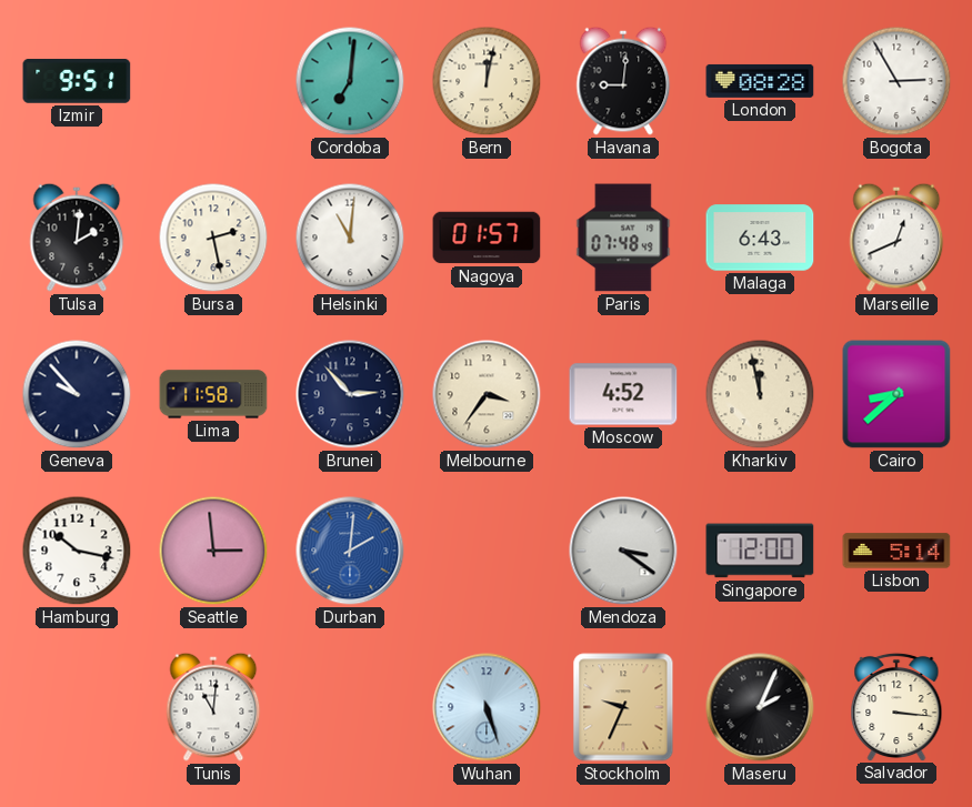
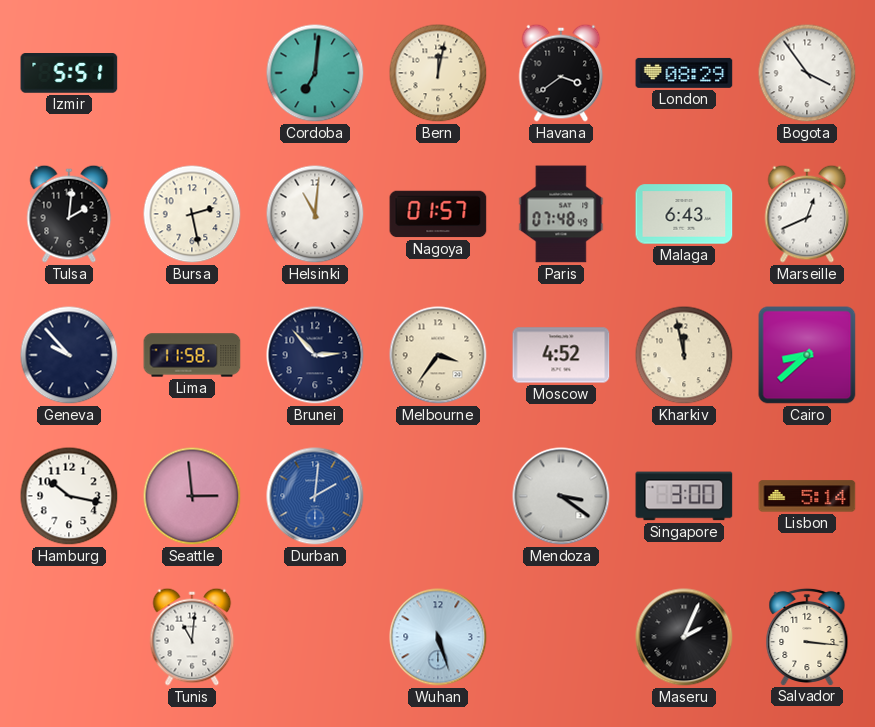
Izmir: 9:51 -> 5:51 (69, 74)
Havana: 9:01 -> 3:39 (561, 73)
London: 08:28 -> 08:29 (684, 73)
Bogota: 2:55 -> 3:54 (807, 73)
Singapore: 12:00 -> 3:00 (684, 496)
Stockholm: 9:34 -> none (623, 707)
